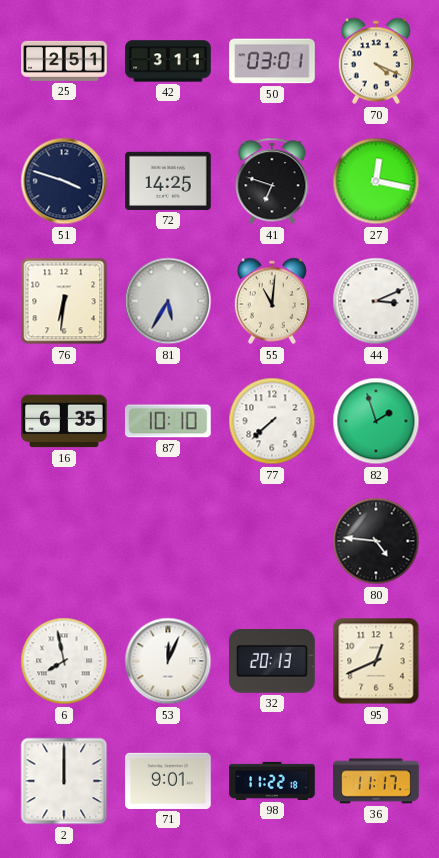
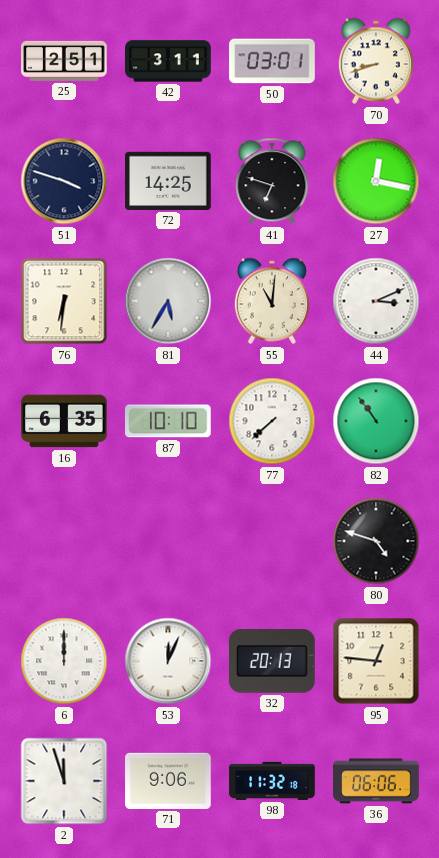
70: 4:19 -> 8:42 (376, 61)
82: 1:57 -> 10:54 (376, 421)
80: 4:46 -> 4:48 (376, 541)
6: 7:58 -> 12:00 (64, 661)
95: 12:41 -> 12:46 (376, 661)
2: 12:00 -> 11:57 (64, 781)
71: 9:01 -> 9:06 (168, 781)
98: 11:22 -> 11:32 (272, 781)
36: 11:17 -> 06:06 (376, 781)
